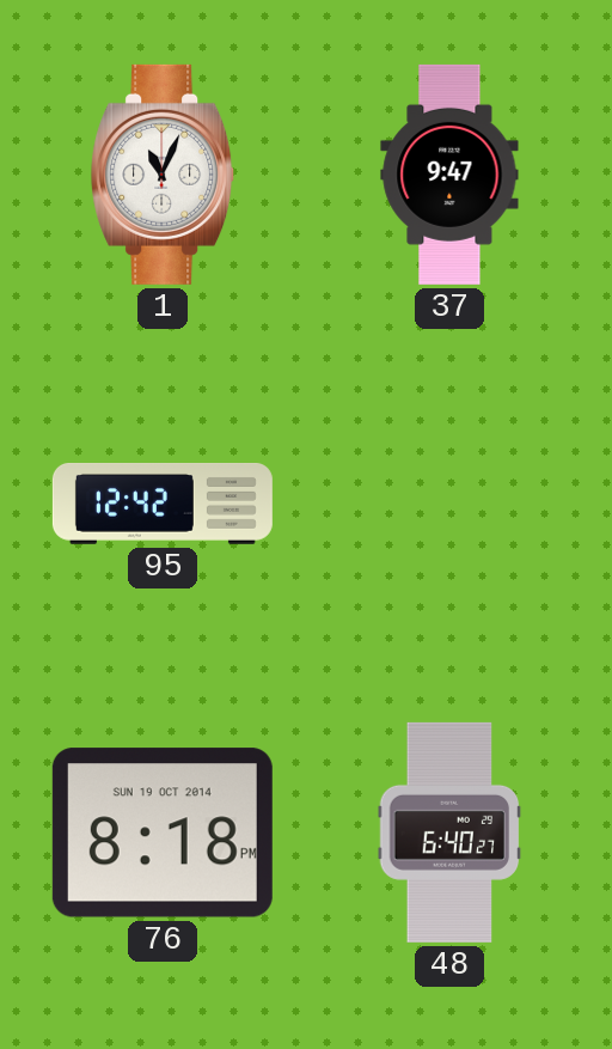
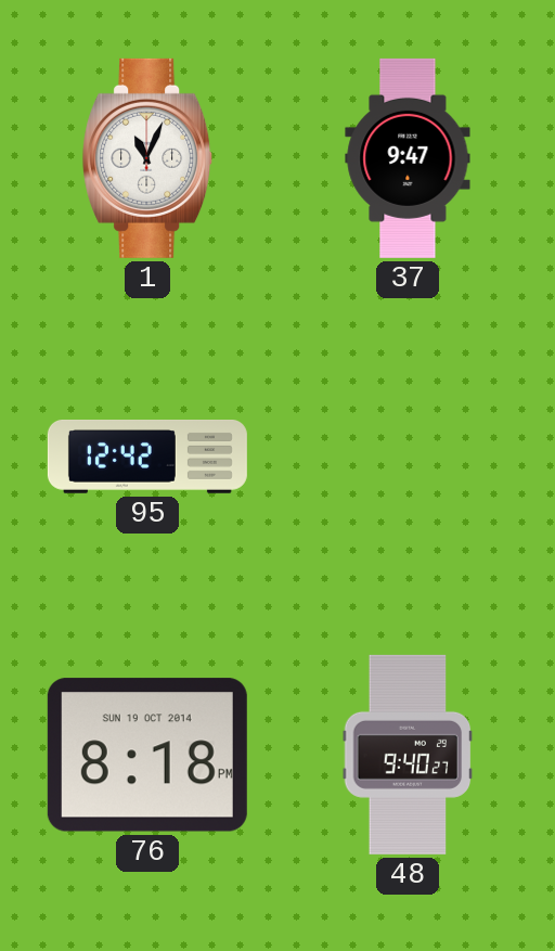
48: 6:40 -> 9:40 (408, 755)
